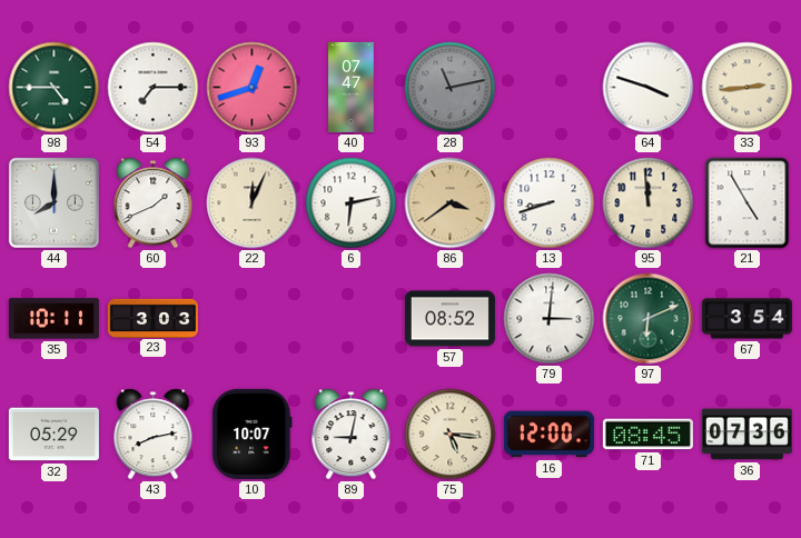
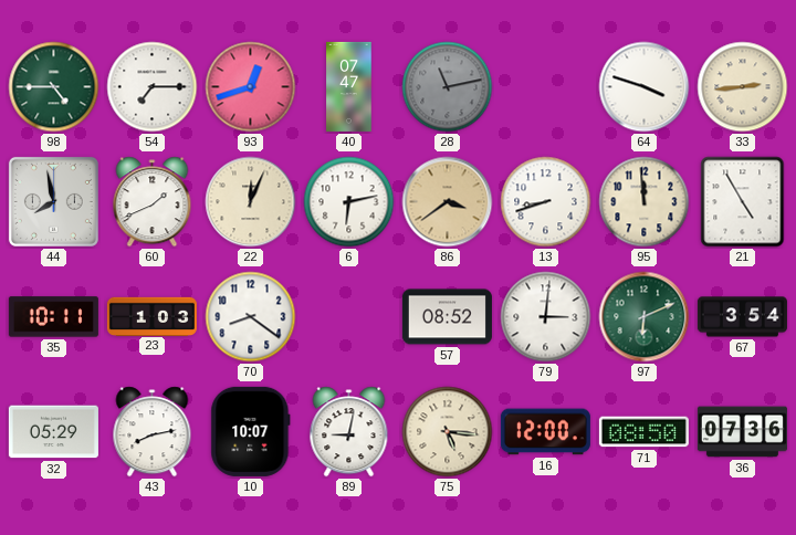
44: 8:00 -> 7:58 (53, 201)
23: 3:03 -> 1:03 (151, 316)
70: none -> 8:21 (251, 317)
71: 08:45 -> 08:50 (643, 432)
